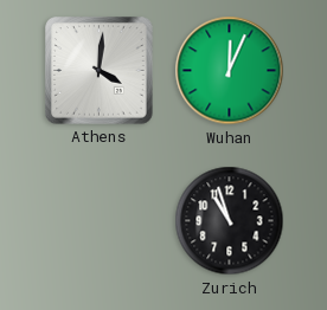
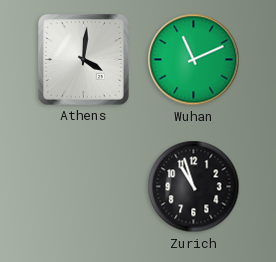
Wuhan: 12:04 -> 11:11 (194, 60)
